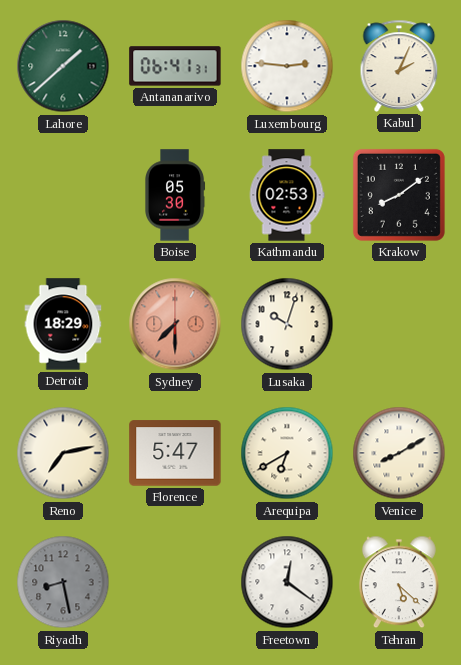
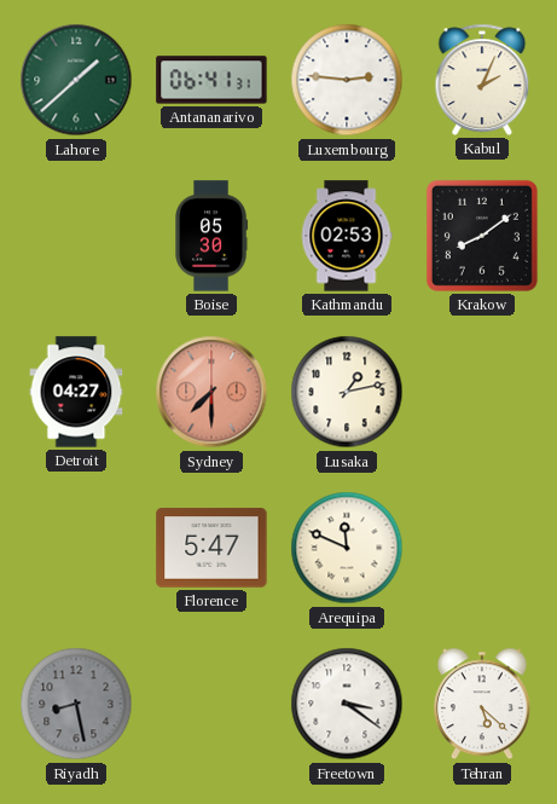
Detroit: 18:29 -> 04:27 (76, 392)
Lusaka: 10:03 -> 1:13 (347, 392)
Reno: 7:13 -> none (63, 453)
Arequipa: 6:40 -> 11:49 (347, 548)
Venice: 8:10 -> none (399, 453)
Freetown: 12:21 -> 3:21 (347, 704)
